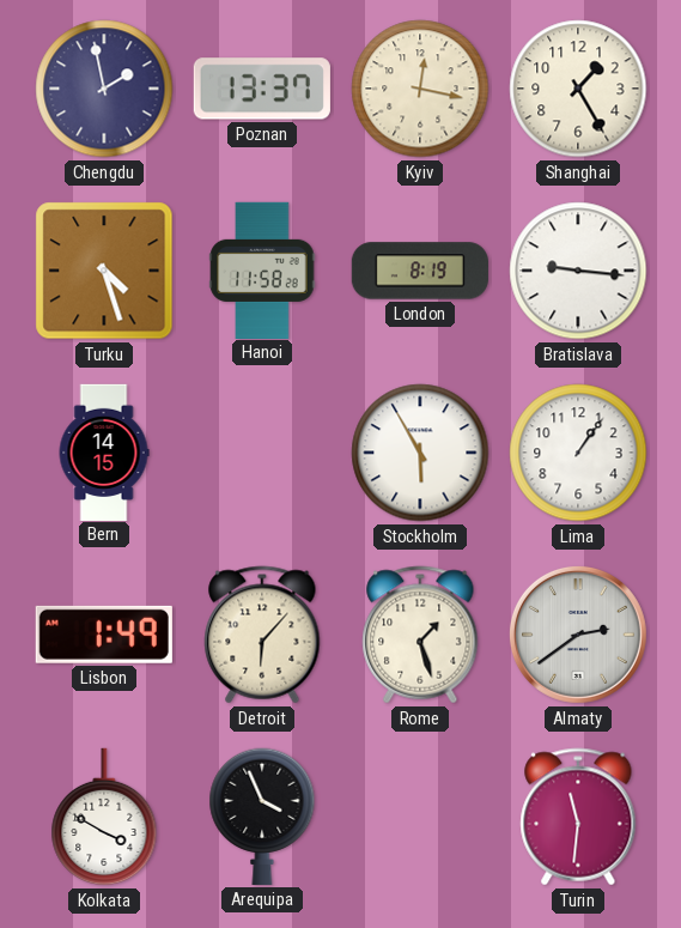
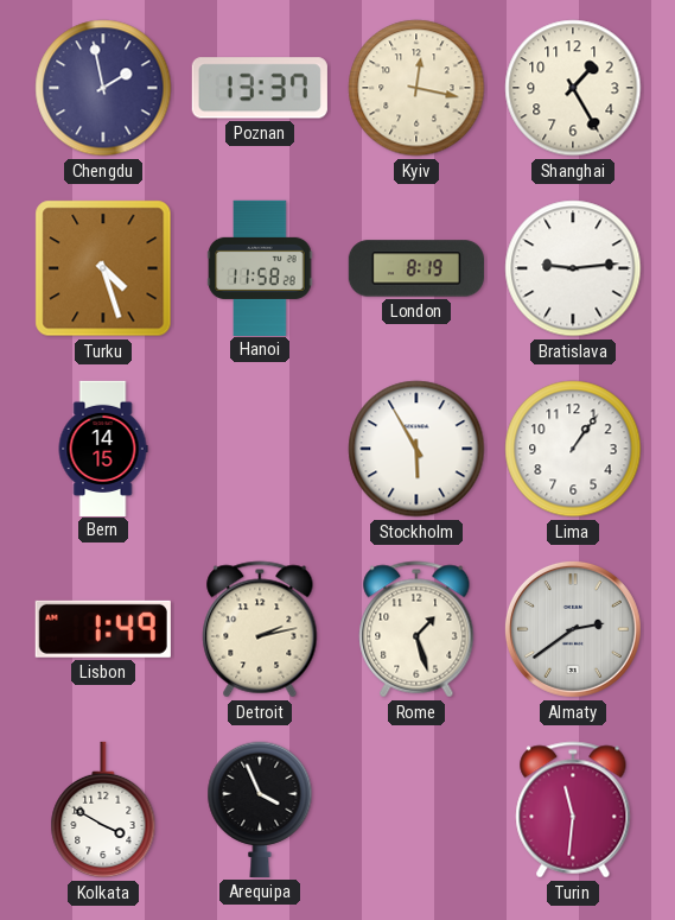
Bratislava: 9:16 -> 9:14 (573, 268)
Detroit: 6:07 -> 2:13 (260, 629)
